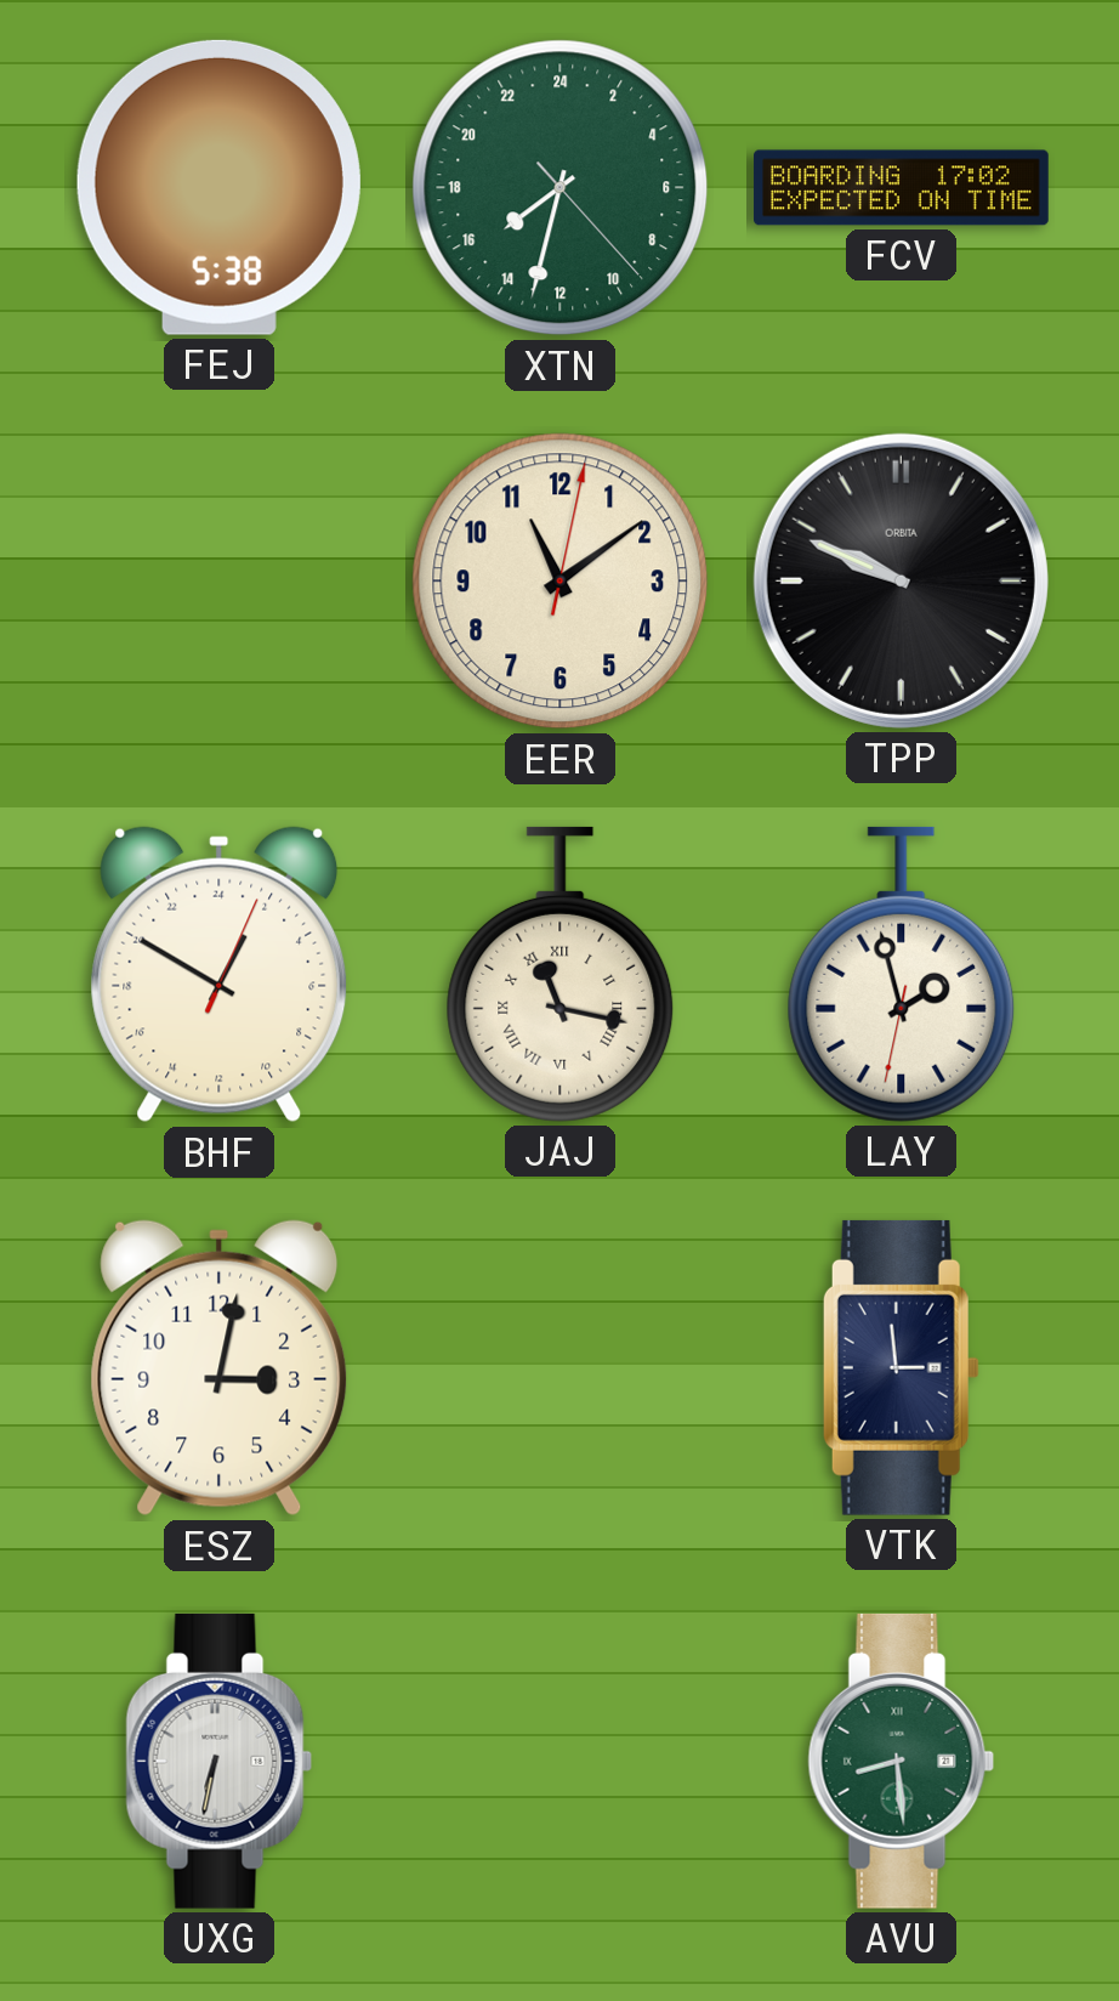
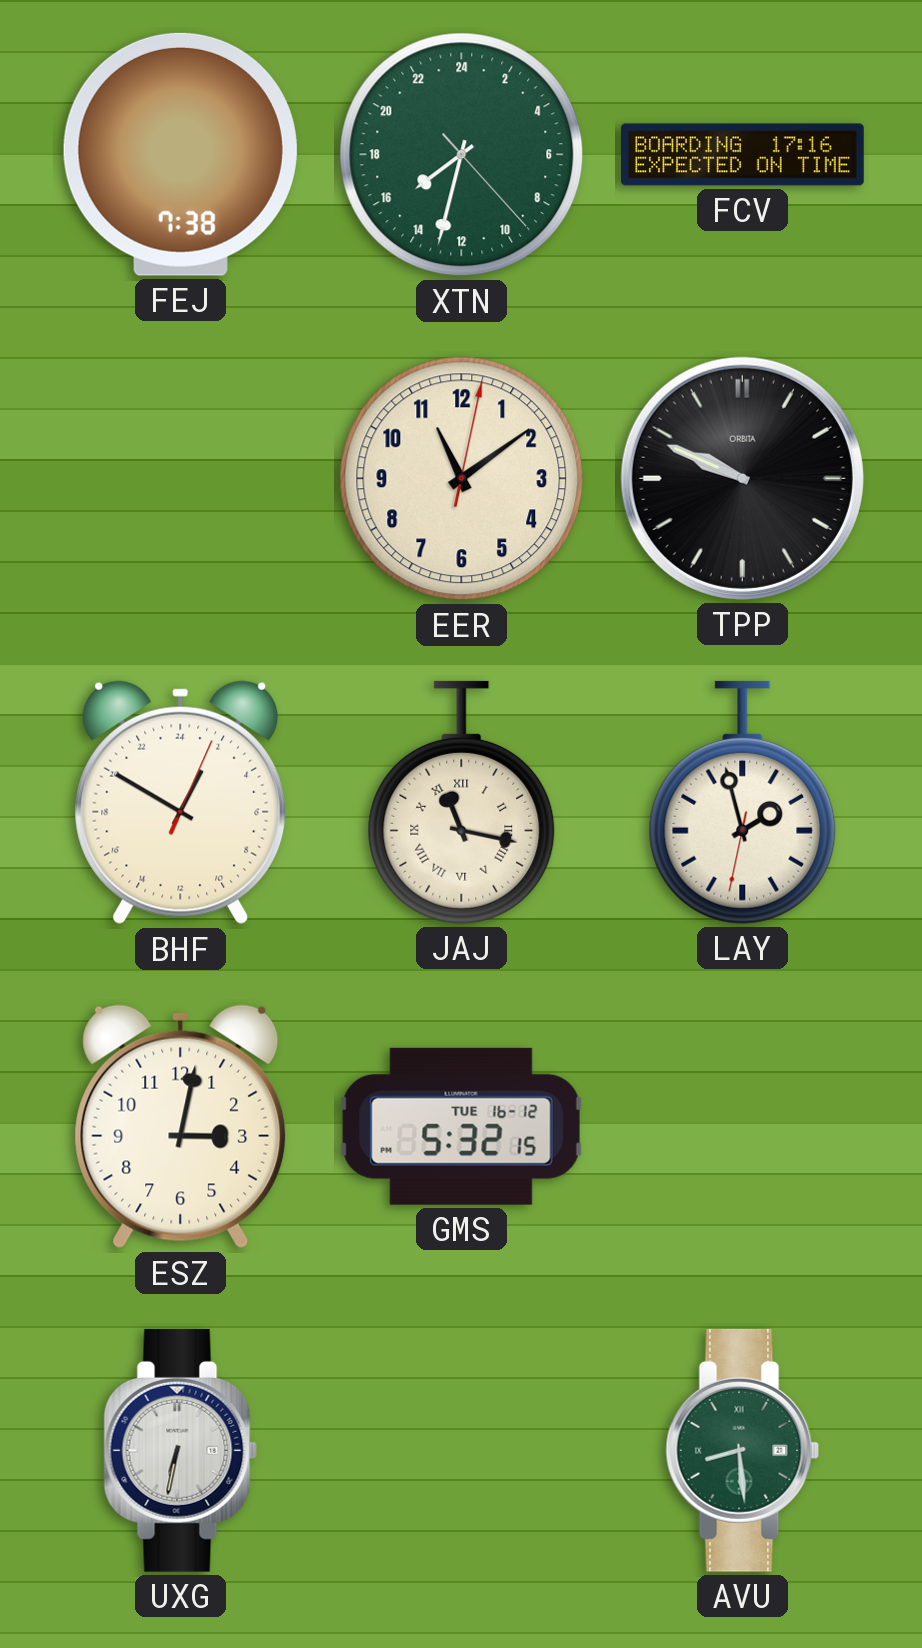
FEJ: 5:38 -> 7:38 (180, 154)
FCV: 17:02 -> 17:16 (743, 155)
GMS: none -> 5:32 (461, 1126)
VTK: 2:59 -> none (901, 1367)
